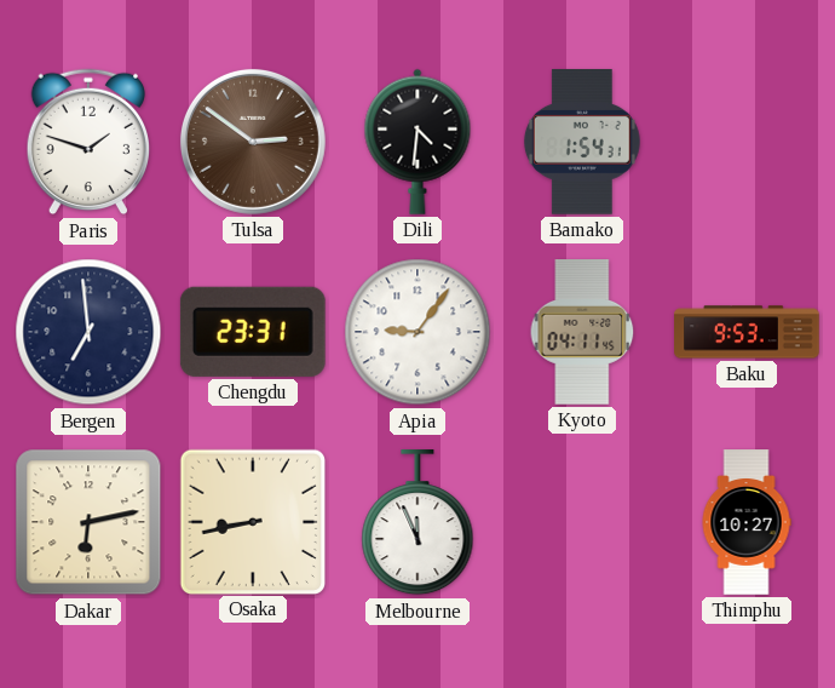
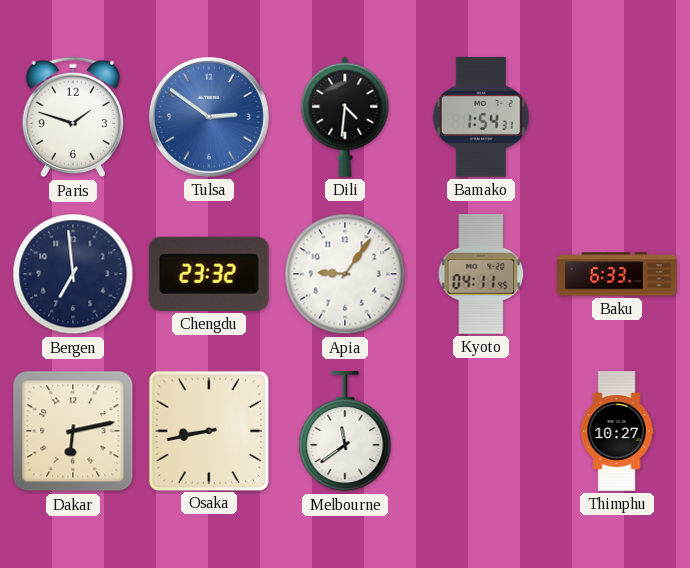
Tulsa dial: brown -> blue (209, 117)
Chengdu: 23:31 -> 23:32 (209, 274)
Baku: 9:53 -> 6:33 (617, 274)
Melbourne: 11:56 -> 11:39 (345, 432)
